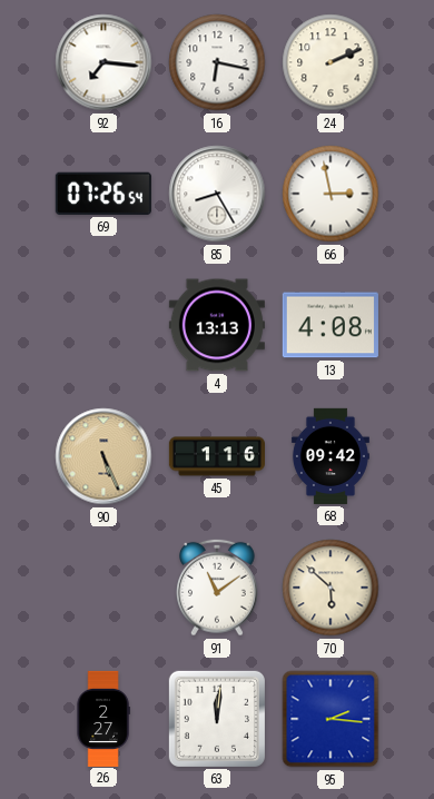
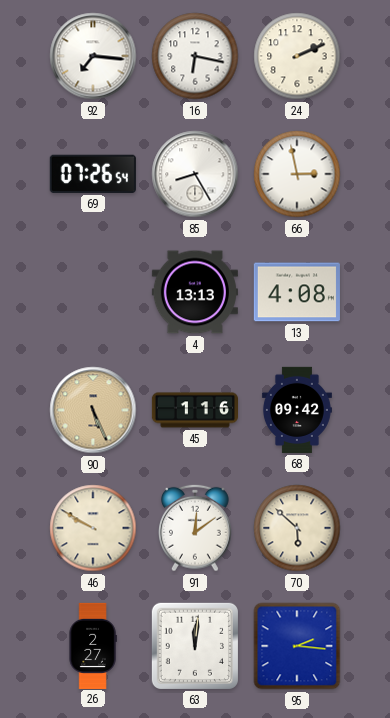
46: none -> 9:50 (93, 528)
91: 11:09 -> 12:09 (196, 528)
